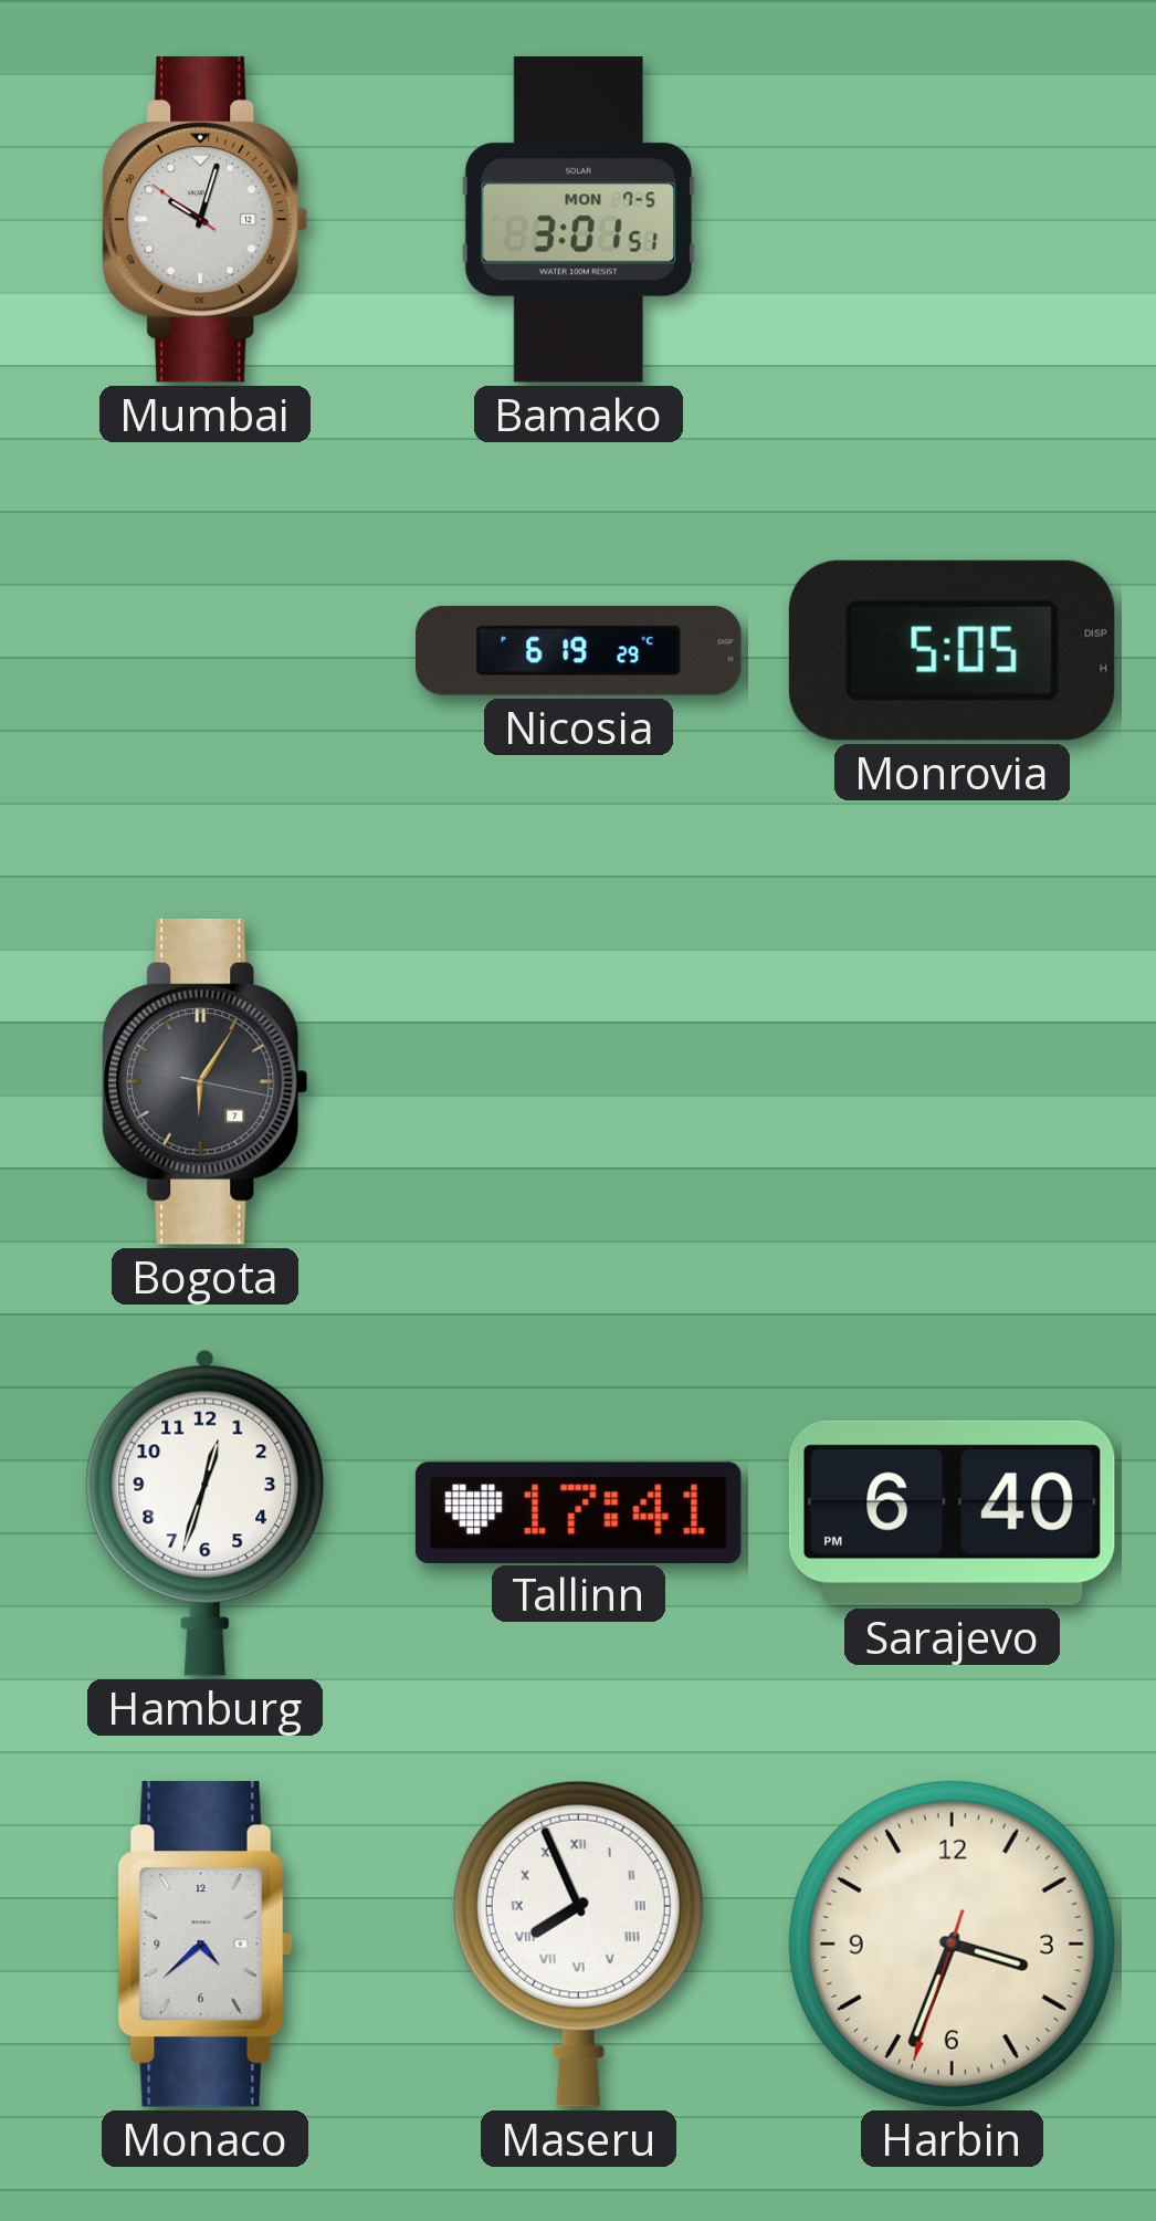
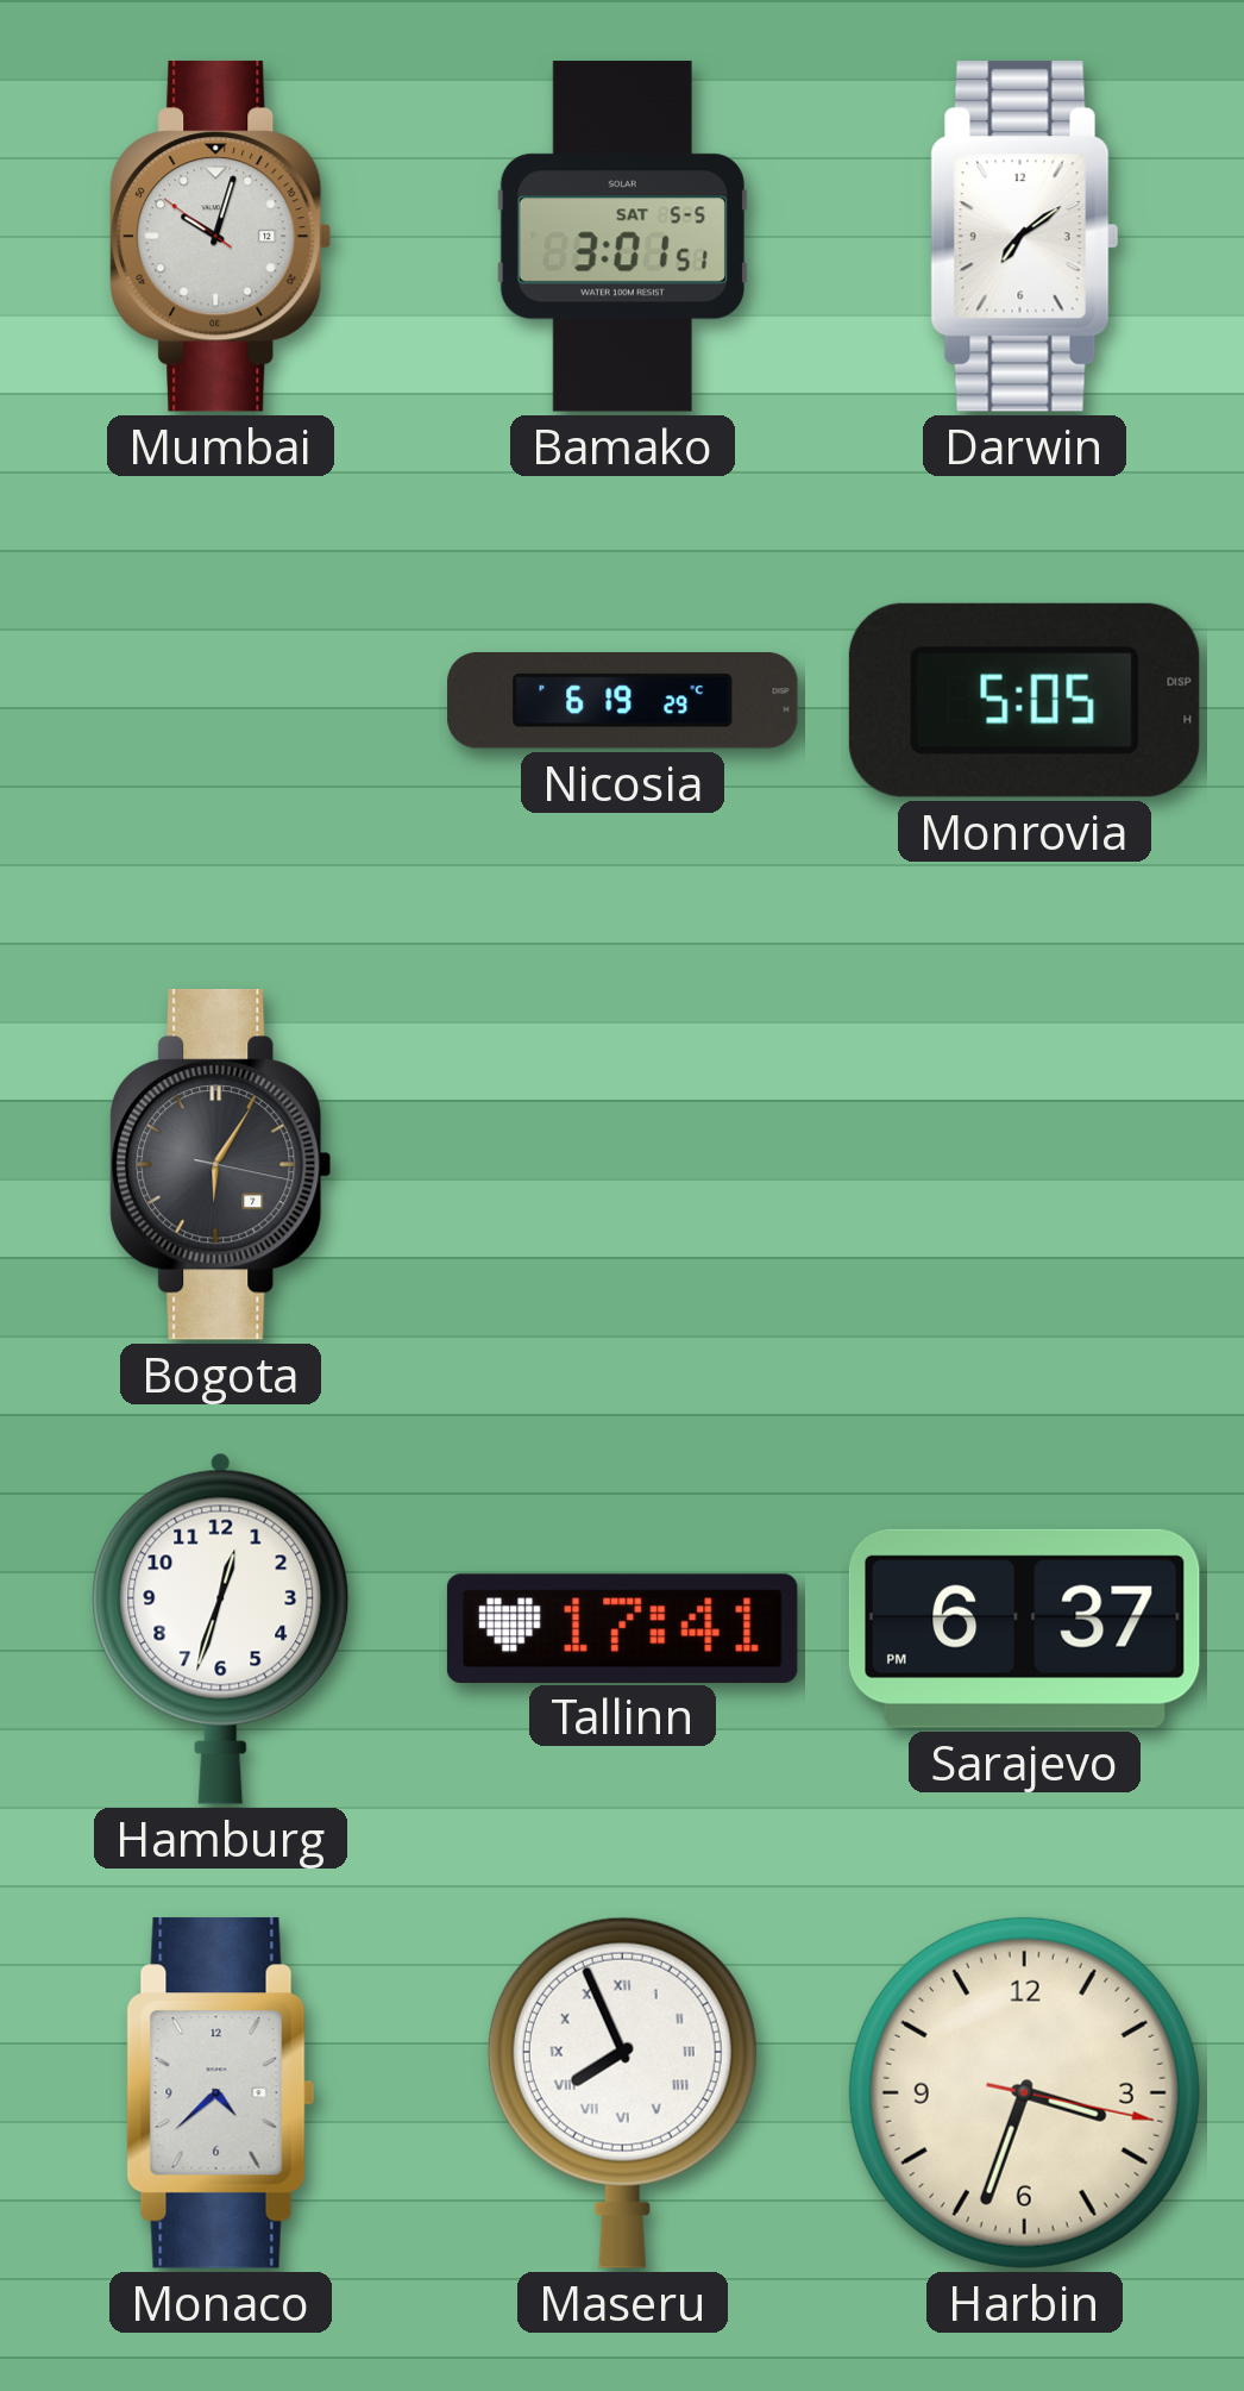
Bamako date: MON 7-5 -> SAT 5-5 (622, 237)
Darwin: none -> 7:09 (1025, 236)
Sarajevo: 6:40 -> 6:37 (1024, 1628)
Harbin: 3:33:33 -> 3:33:17 (1024, 2092)
